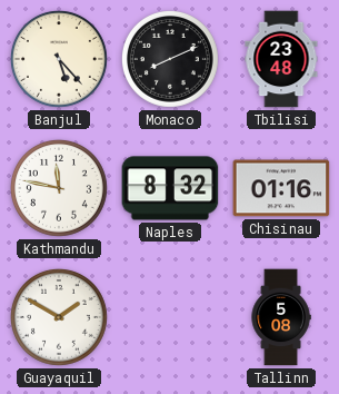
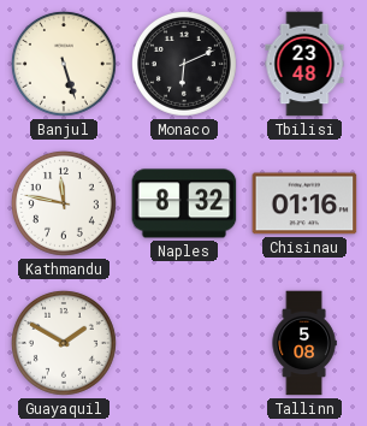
Banjul: 5:23 -> 5:27 (64, 64)
Monaco: 8:11 -> 6:11 (184, 64)
